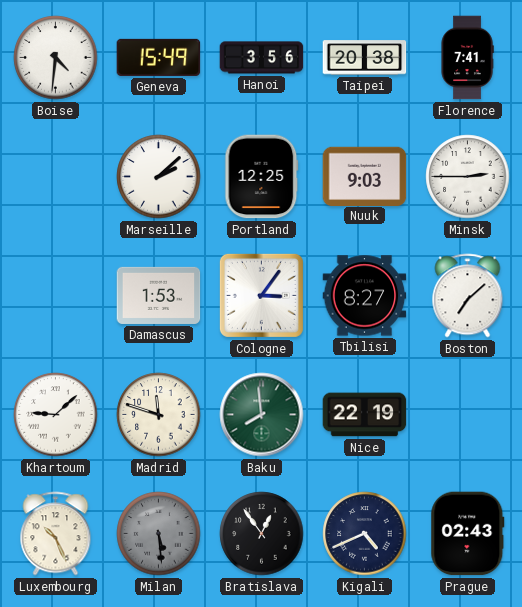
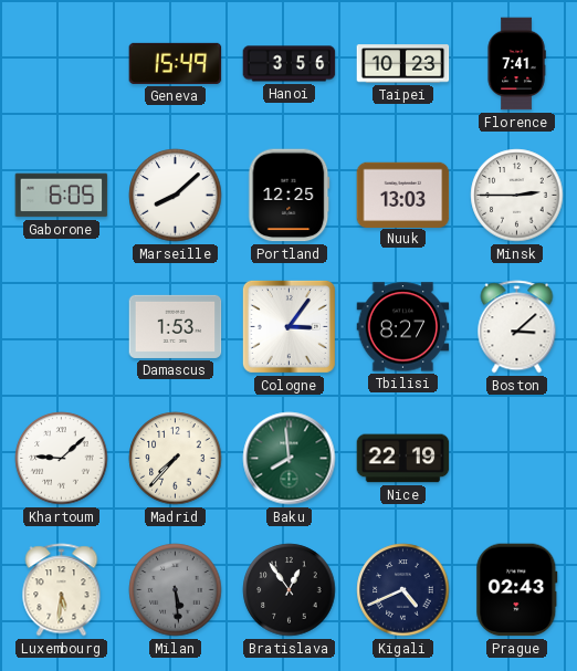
Boise: 4:31 -> none (56, 58)
Taipei: 20:38 -> 10:23 (403, 64)
Gaborone: none -> 6:05 (62, 196)
Marseille: 2:08 -> 8:08 (176, 196)
Nuuk: 9:03 -> 13:03 (403, 195)
Boston: 7:08 -> 3:08 (517, 327)
Madrid: 11:48 -> 7:37 (176, 459)
Luxembourg: 10:26 -> 5:31 (62, 590)
